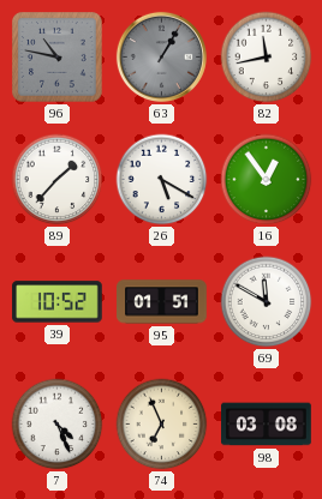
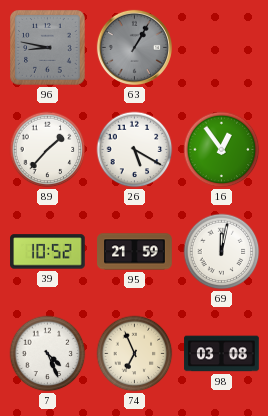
96: 10:47 -> 8:47 (48, 48)
82: 11:43 -> none (267, 58)
95: 01:51 -> 21:59 (135, 252)
69: 11:50 -> 12:02 (222, 252)
